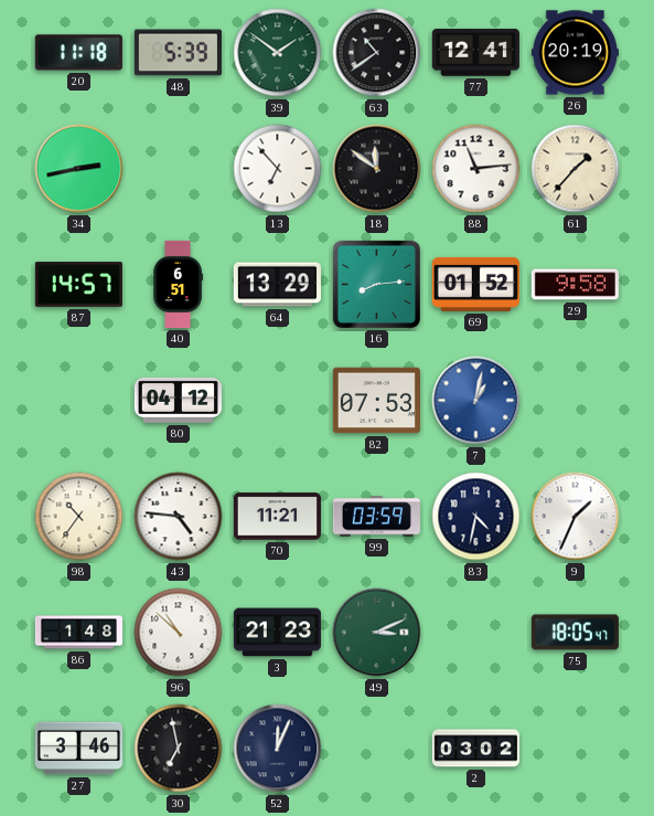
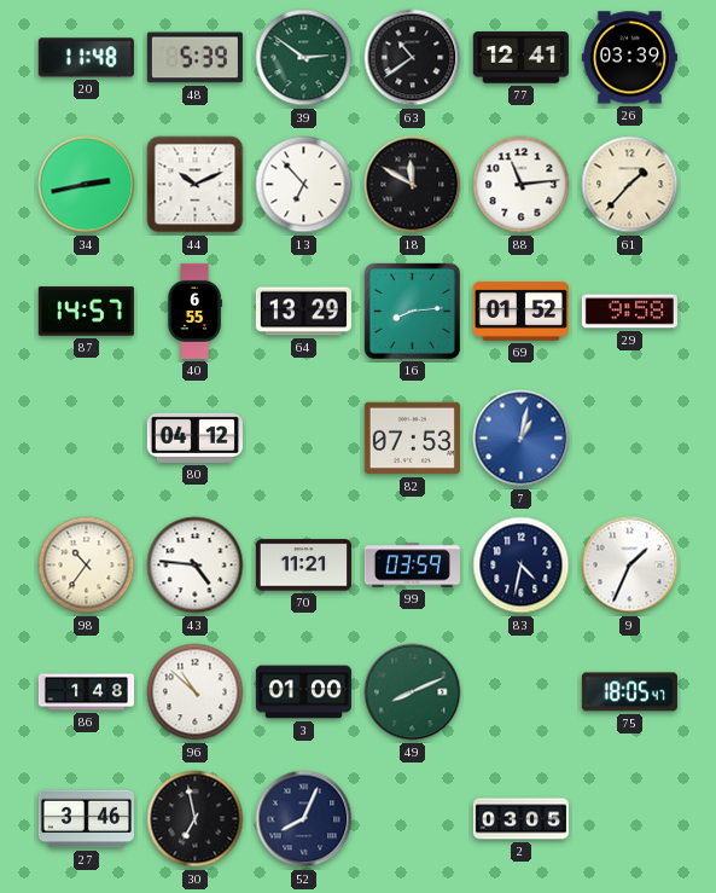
20: 11:18 -> 11:48 (86, 58)
39: 1:51 -> 2:51 (304, 58)
26: 20:19 -> 03:39 (629, 58)
44: none -> 10:11 (196, 185)
18: 11:51 -> 11:50 (413, 185)
40: 6:51 -> 6:55 (194, 311)
3: 21:23 -> 01:00 (303, 692)
49: 3:11 -> 8:11 (413, 692)
52: 12:04 -> 8:04 (304, 819)
2: 03:02 -> 03:05 (520, 819)
